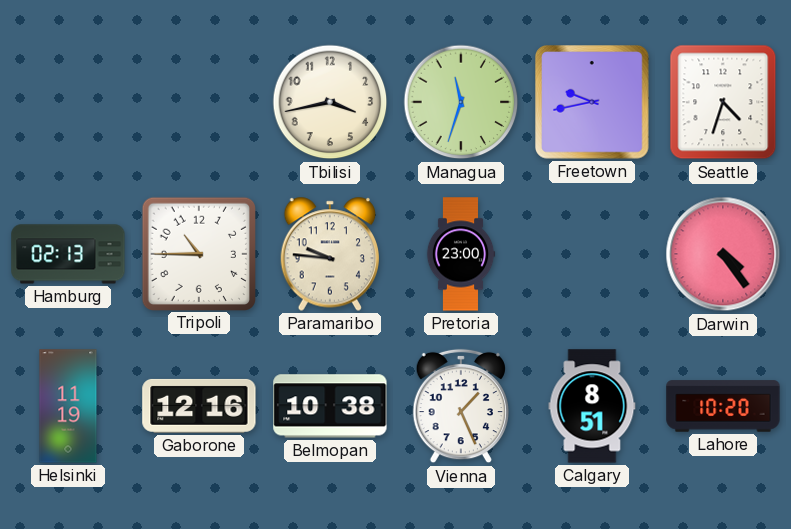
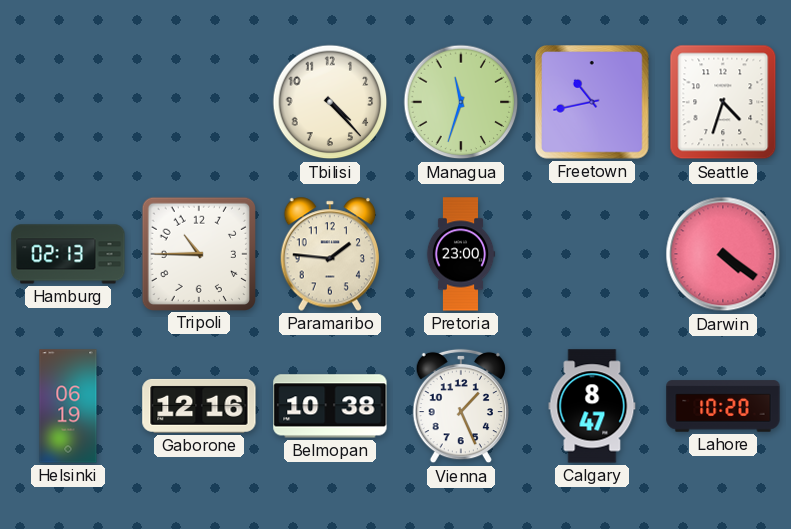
Tbilisi: 3:43 -> 4:23 (330, 102)
Freetown: 9:43 -> 10:43 (593, 103)
Paramaribo: 9:46 -> 1:46 (329, 254)
Darwin: 4:24 -> 4:21 (723, 254)
Helsinki: 11:19 -> 06:19 (68, 406)
Calgary: 8:51 -> 8:47 (592, 406)
